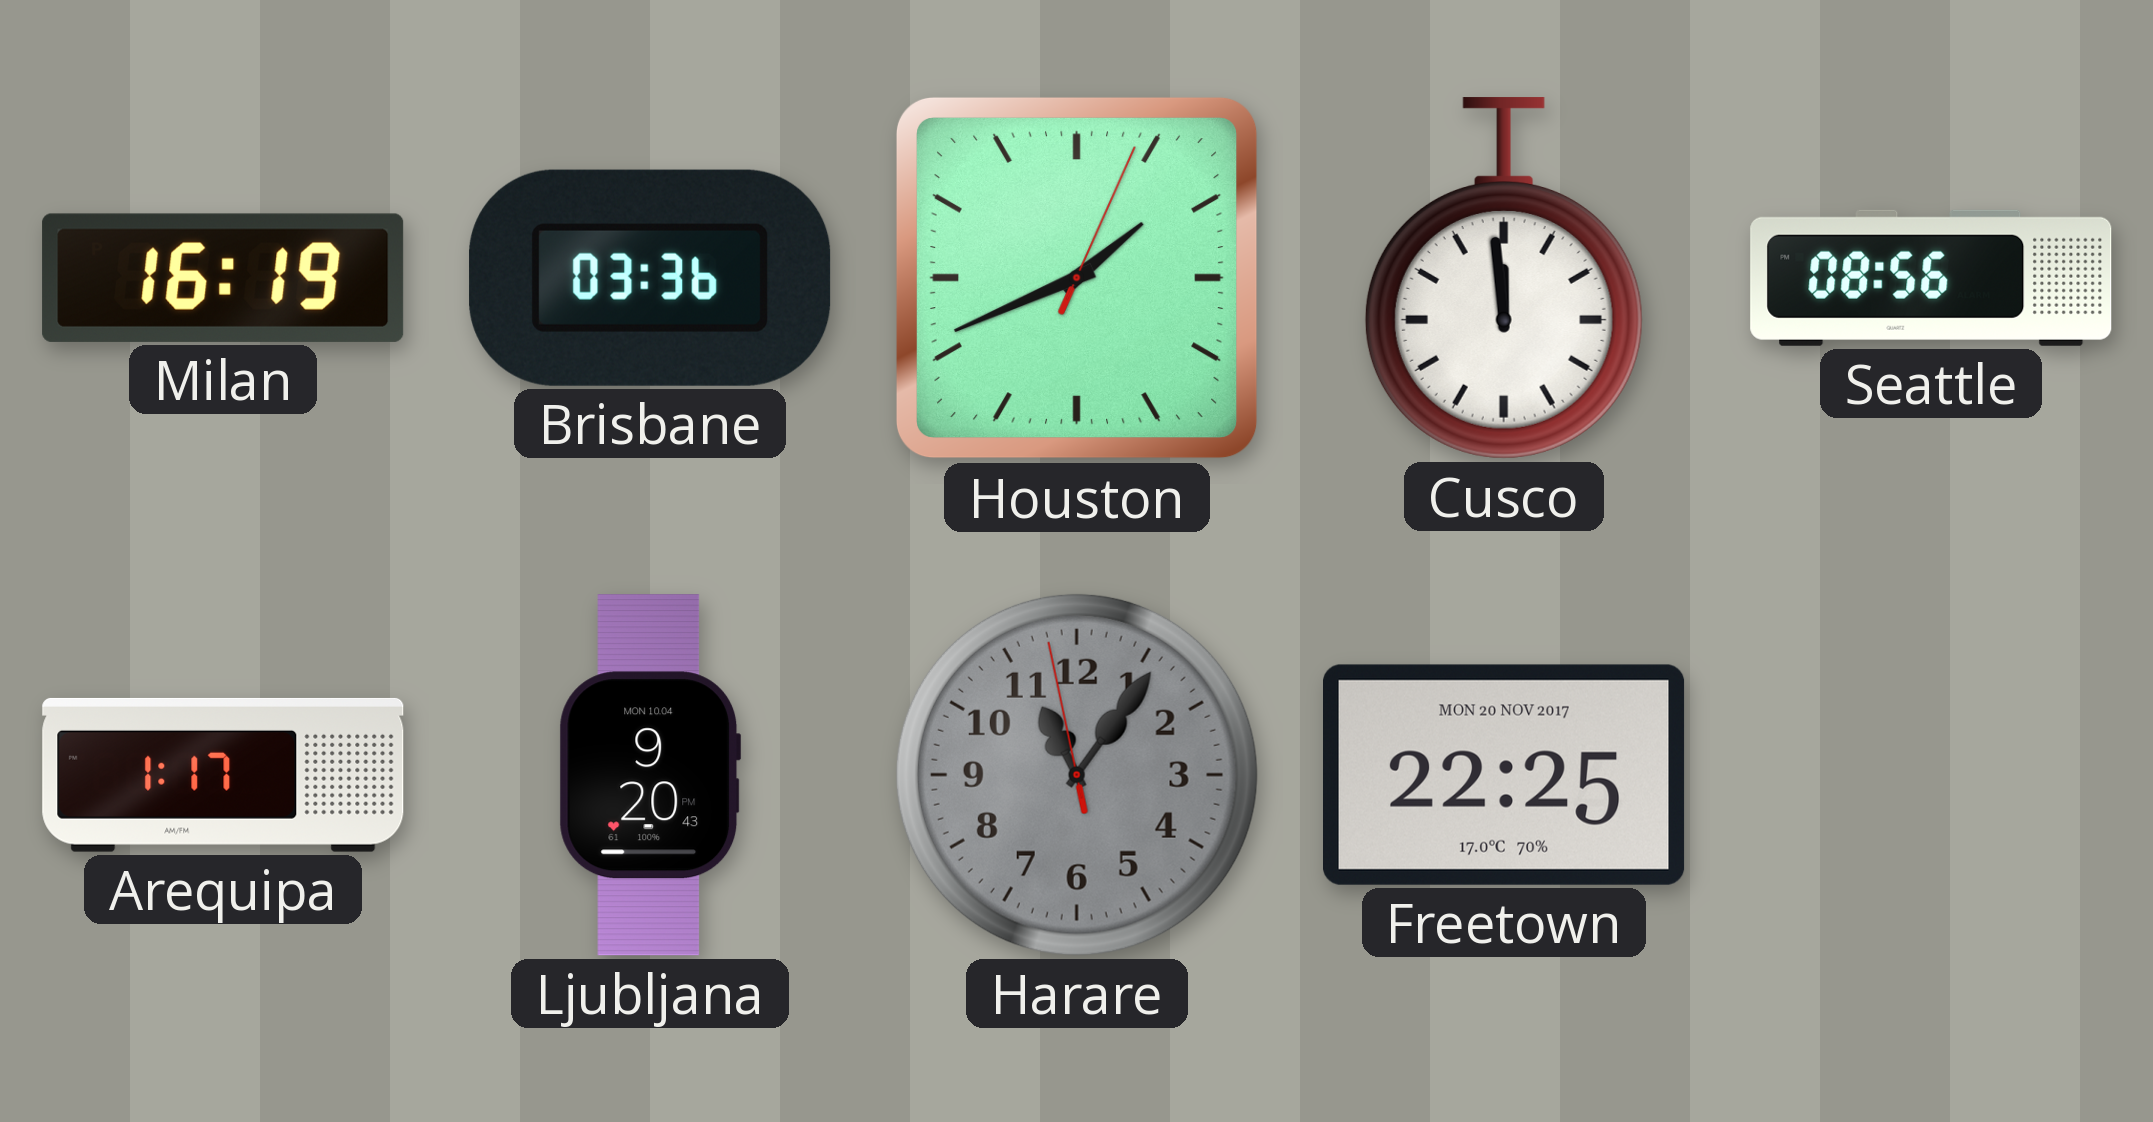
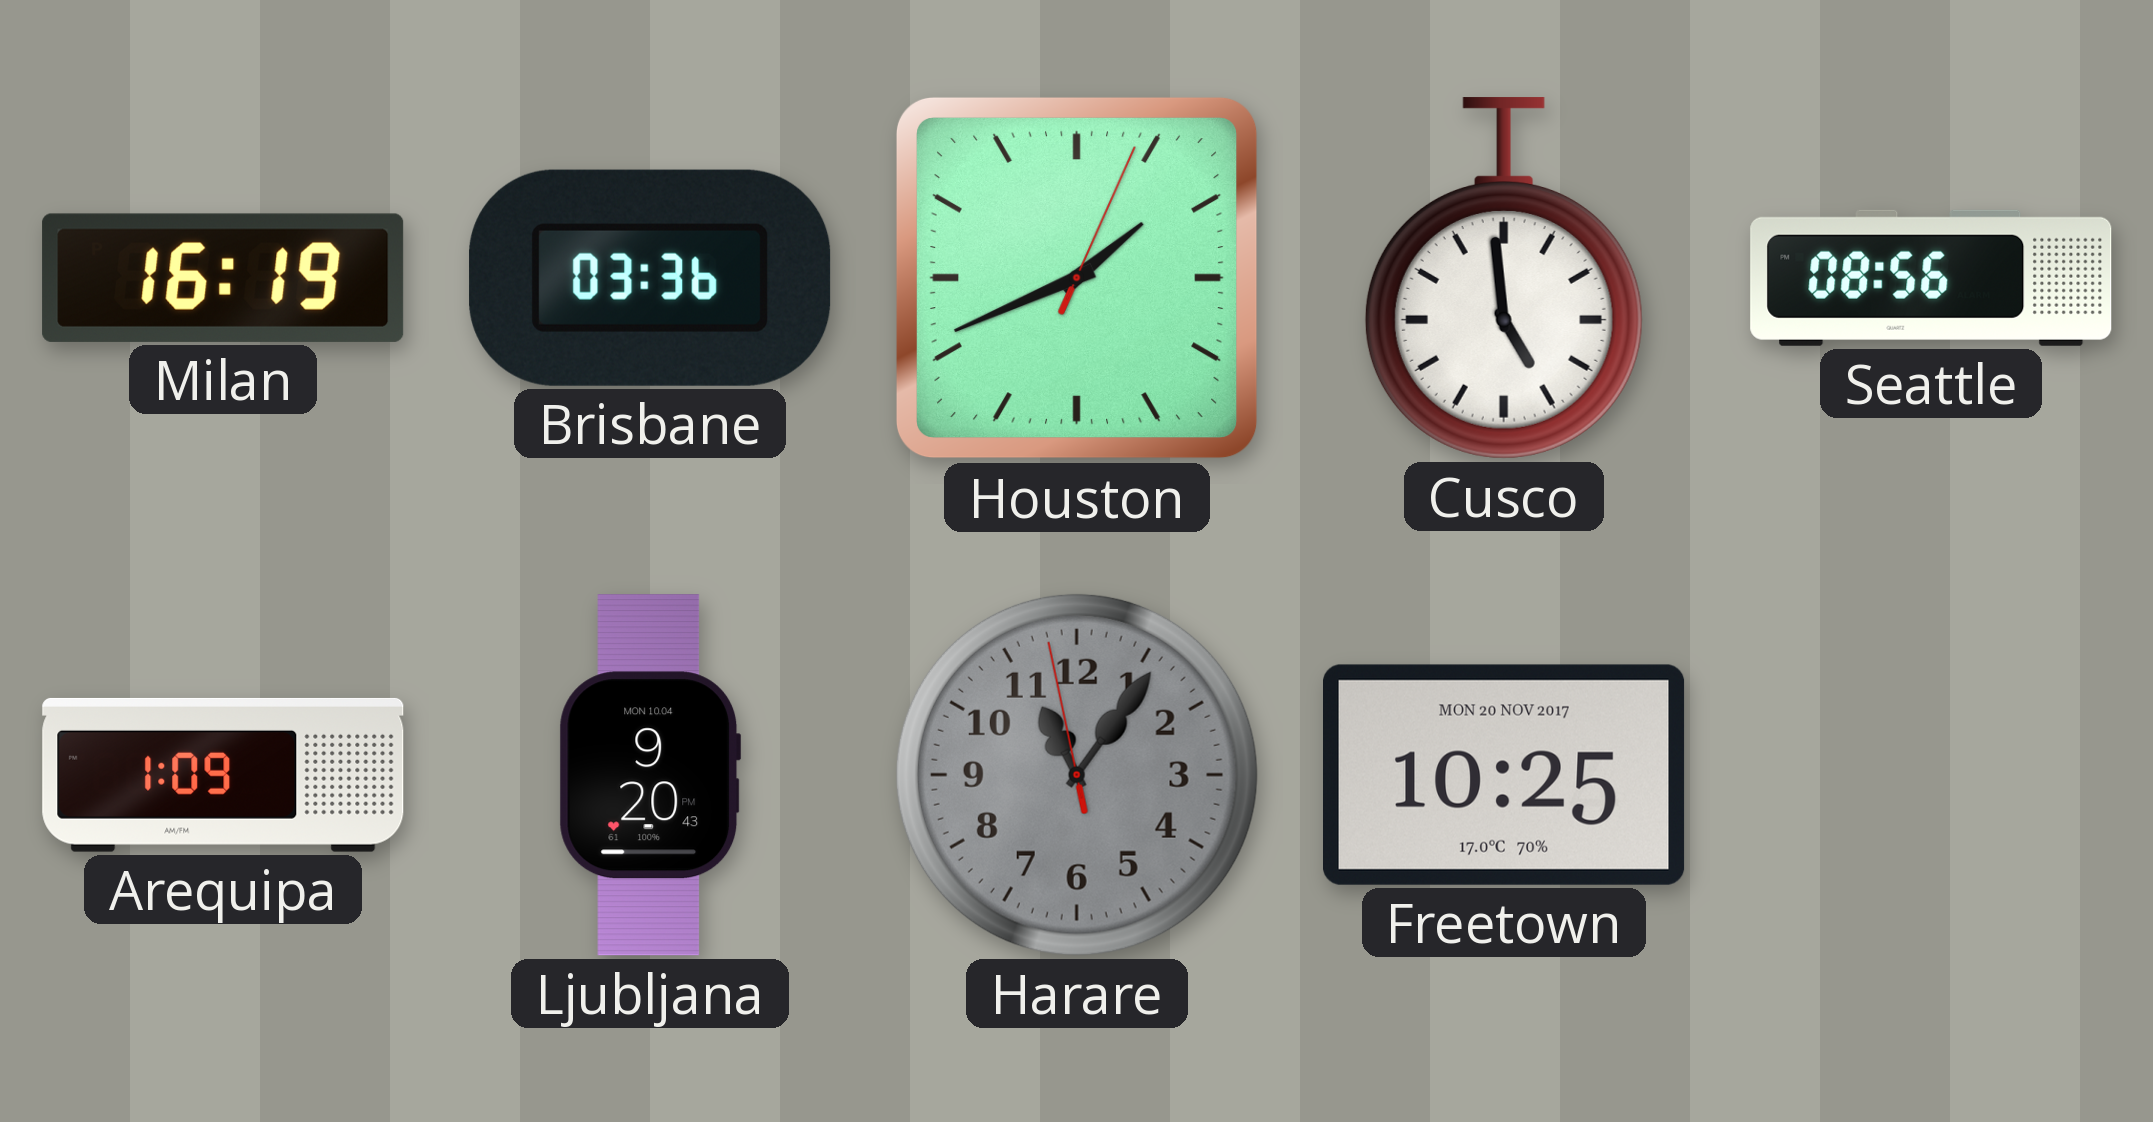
Cusco: 11:59 -> 4:59 (1504, 278)
Arequipa: 1:17 -> 1:09 (223, 775)
Freetown: 22:25 -> 10:25 (1505, 775)
